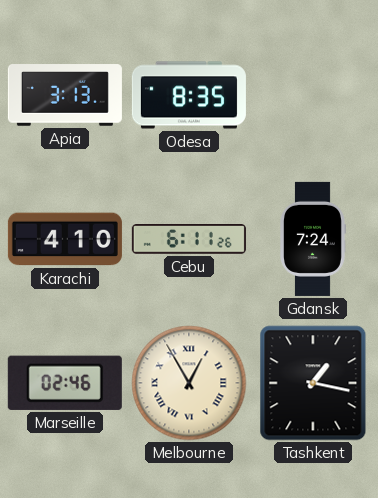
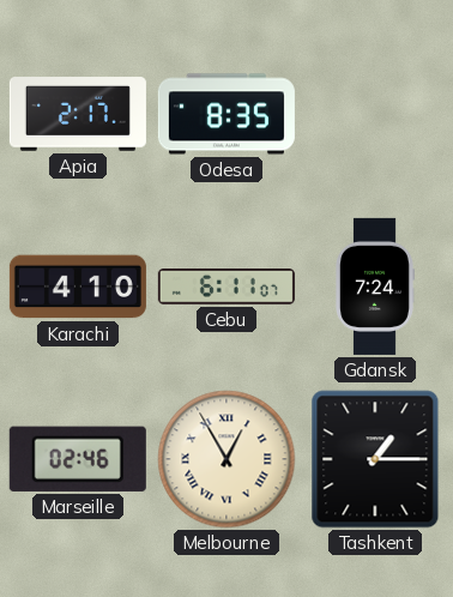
Apia: 3:13 -> 2:17 (78, 114)
Cebu: 6:11:26 -> 6:11:07 (226, 287)
Tashkent: 1:17 -> 1:15 (375, 459)
